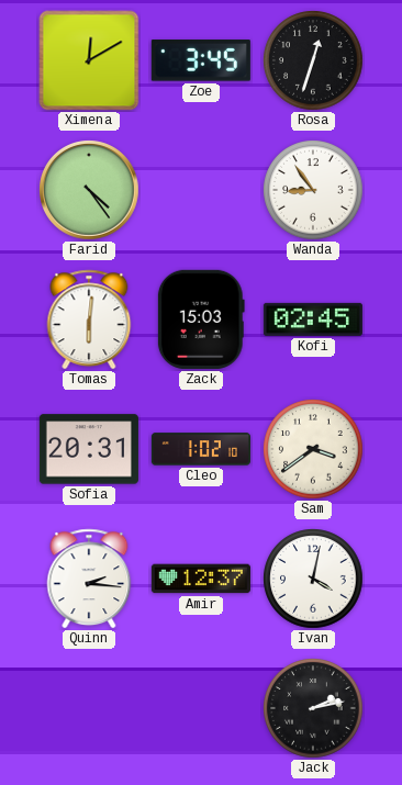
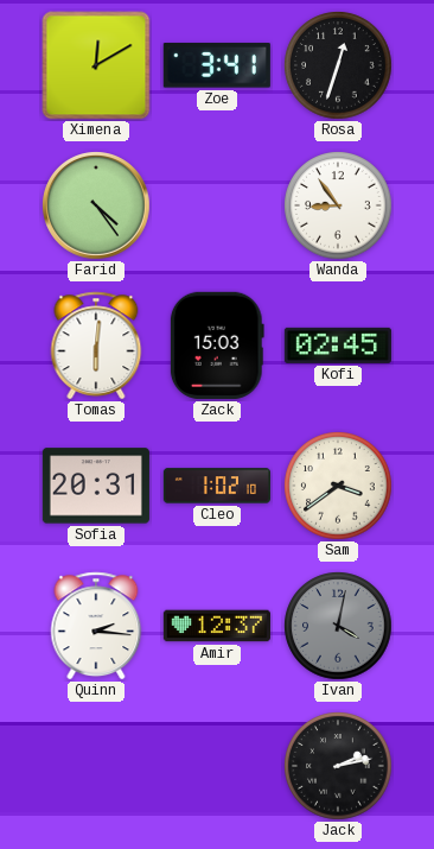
Zoe: 3:45 -> 3:41 (217, 65)
Ivan dial: white -> grey (338, 626)
